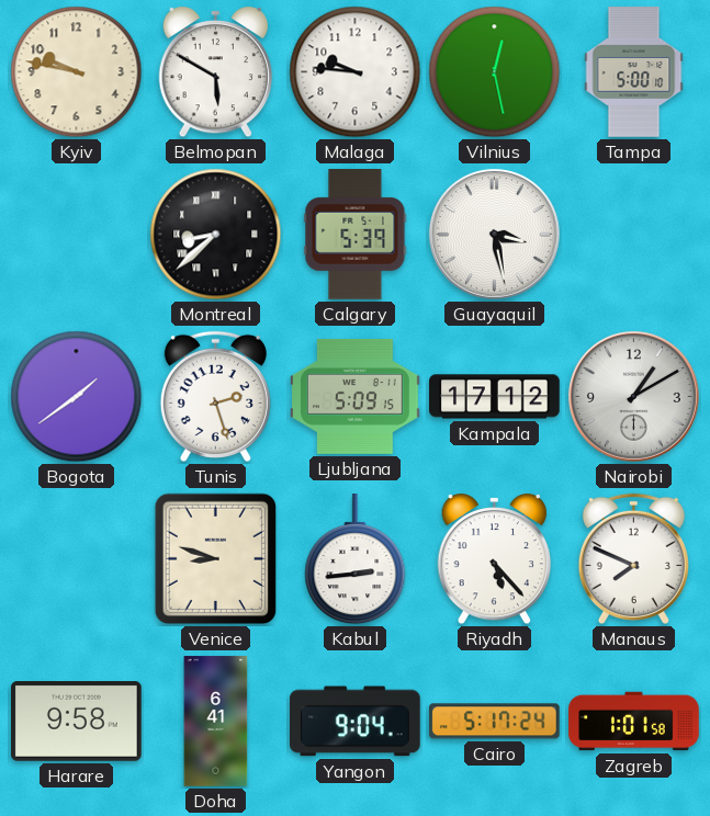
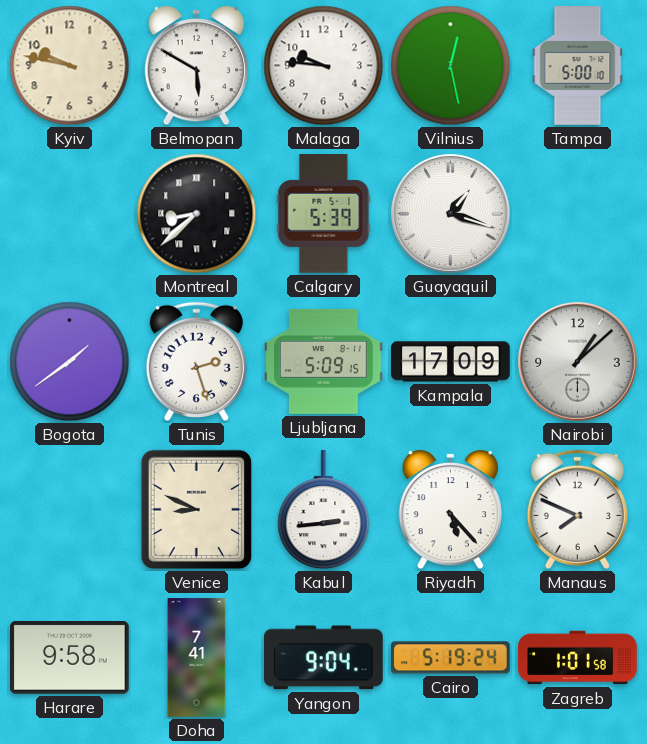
Guayaquil: 3:28 -> 1:18 (450, 213)
Kampala: 17:12 -> 17:09 (451, 362)
Nairobi: 1:10 -> 1:08 (577, 361)
Venice: 8:48 -> 8:49 (197, 510)
Doha: 6:41 -> 7:41 (197, 658)
Cairo: 5:17 -> 5:19 (451, 658)
